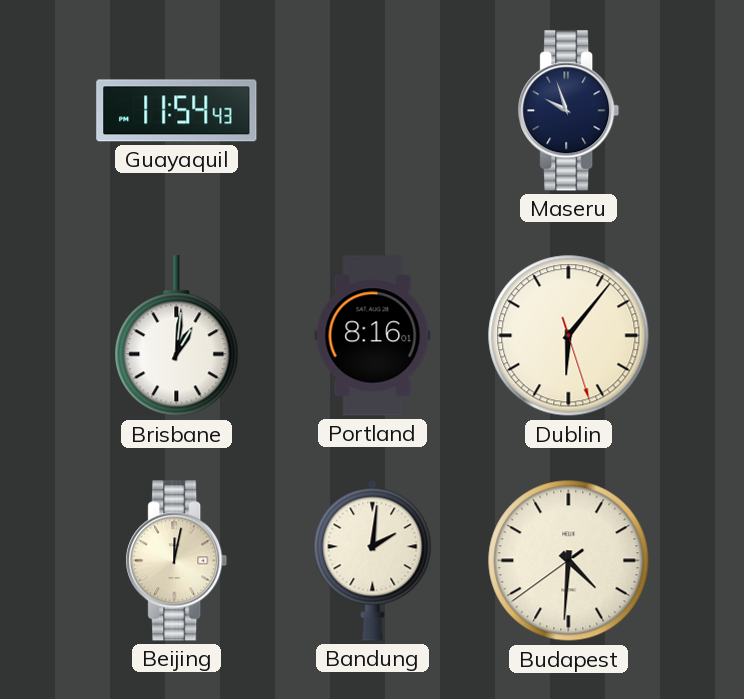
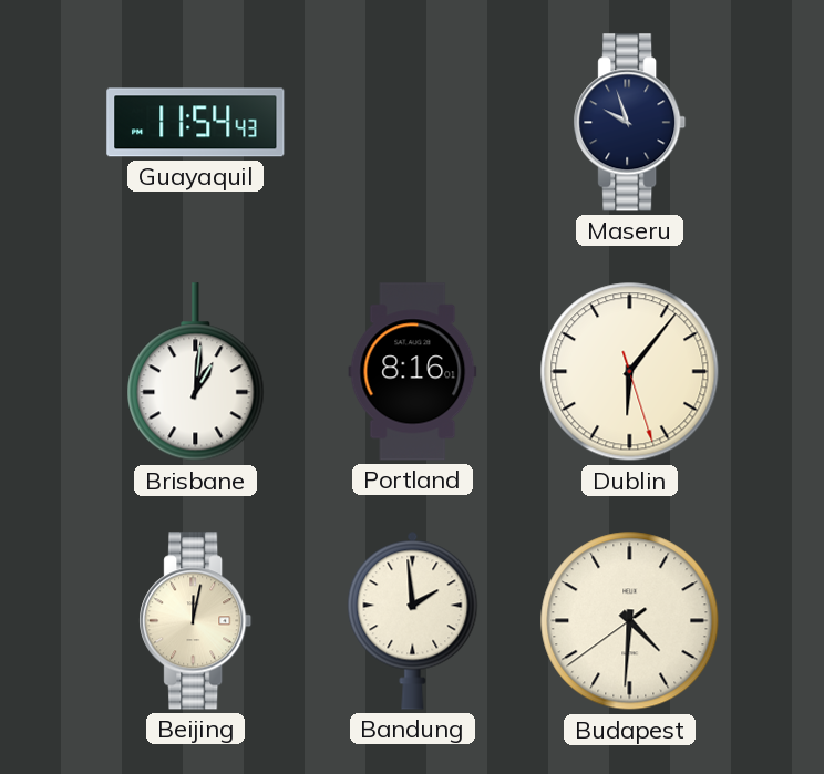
Bandung: 2:01 -> 1:59 (413, 620)
